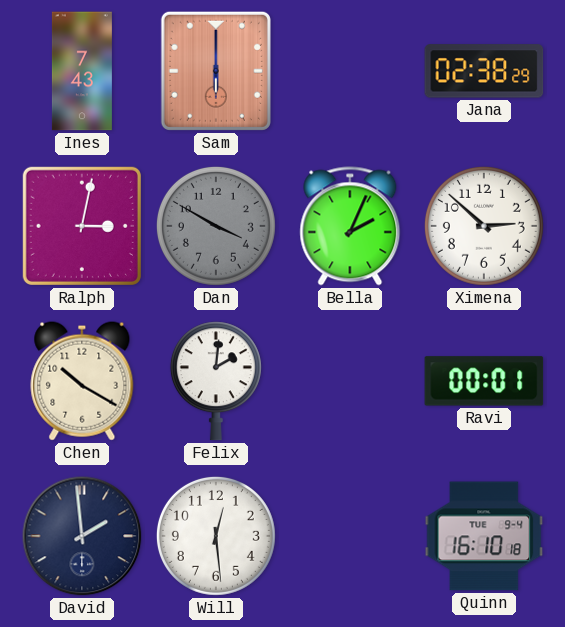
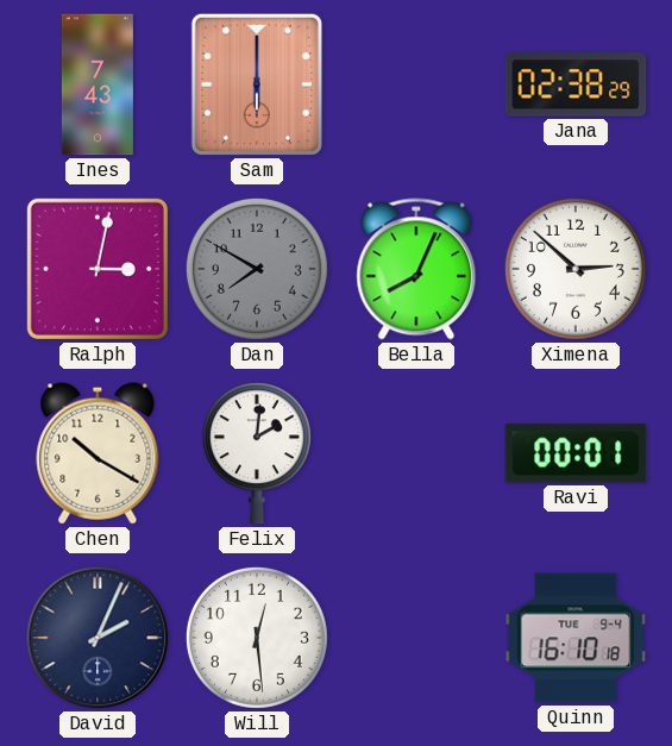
Dan: 3:50 -> 7:50 (257, 269)
Bella: 2:04 -> 8:04 (416, 269)
David: 1:59 -> 2:04 (98, 638)
